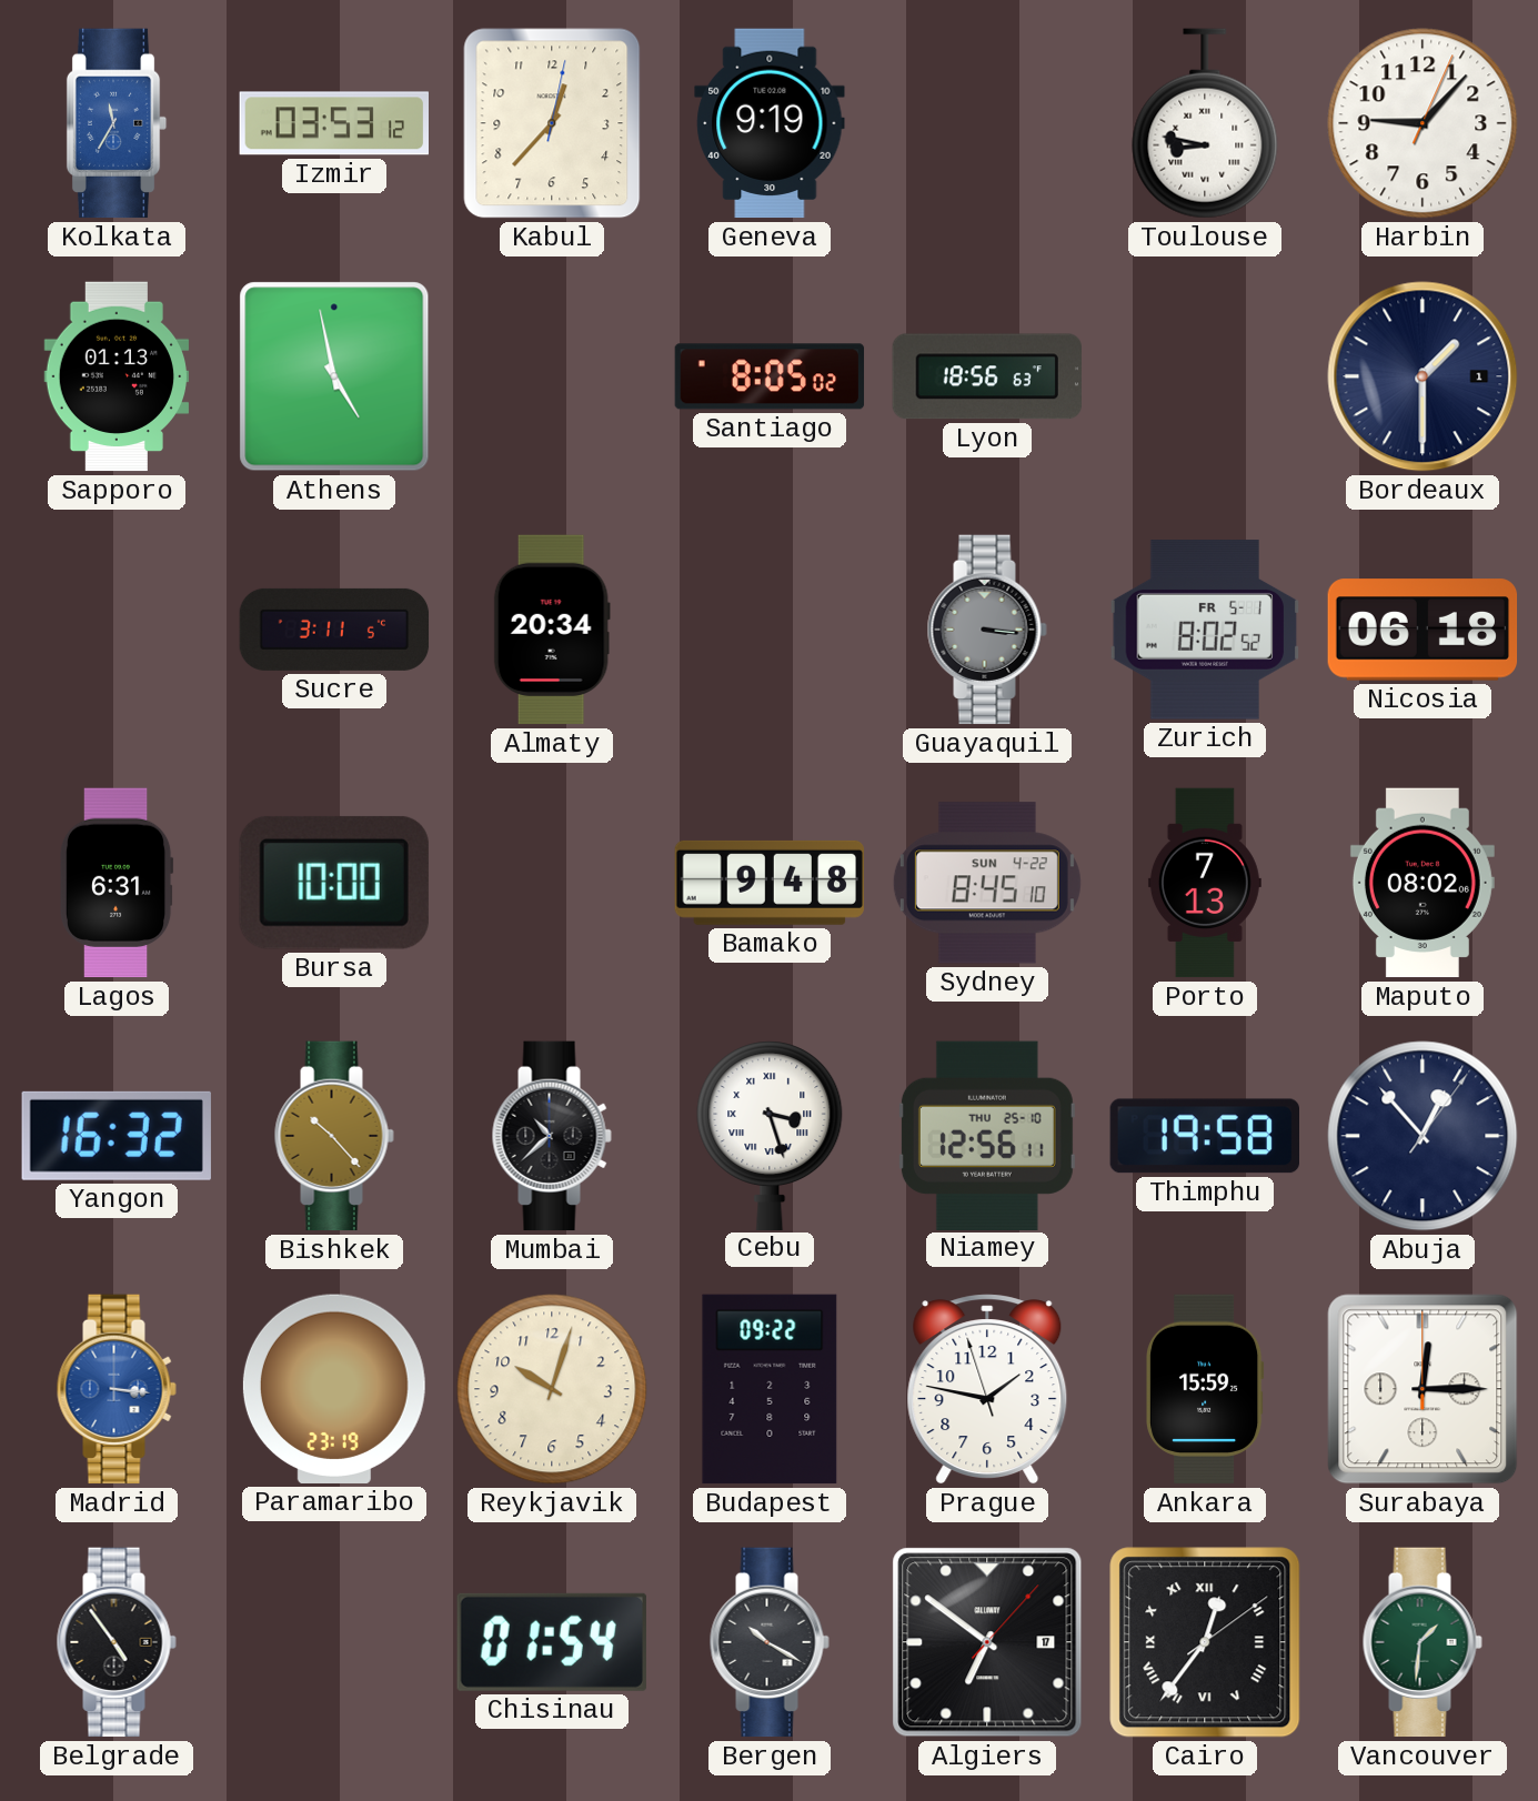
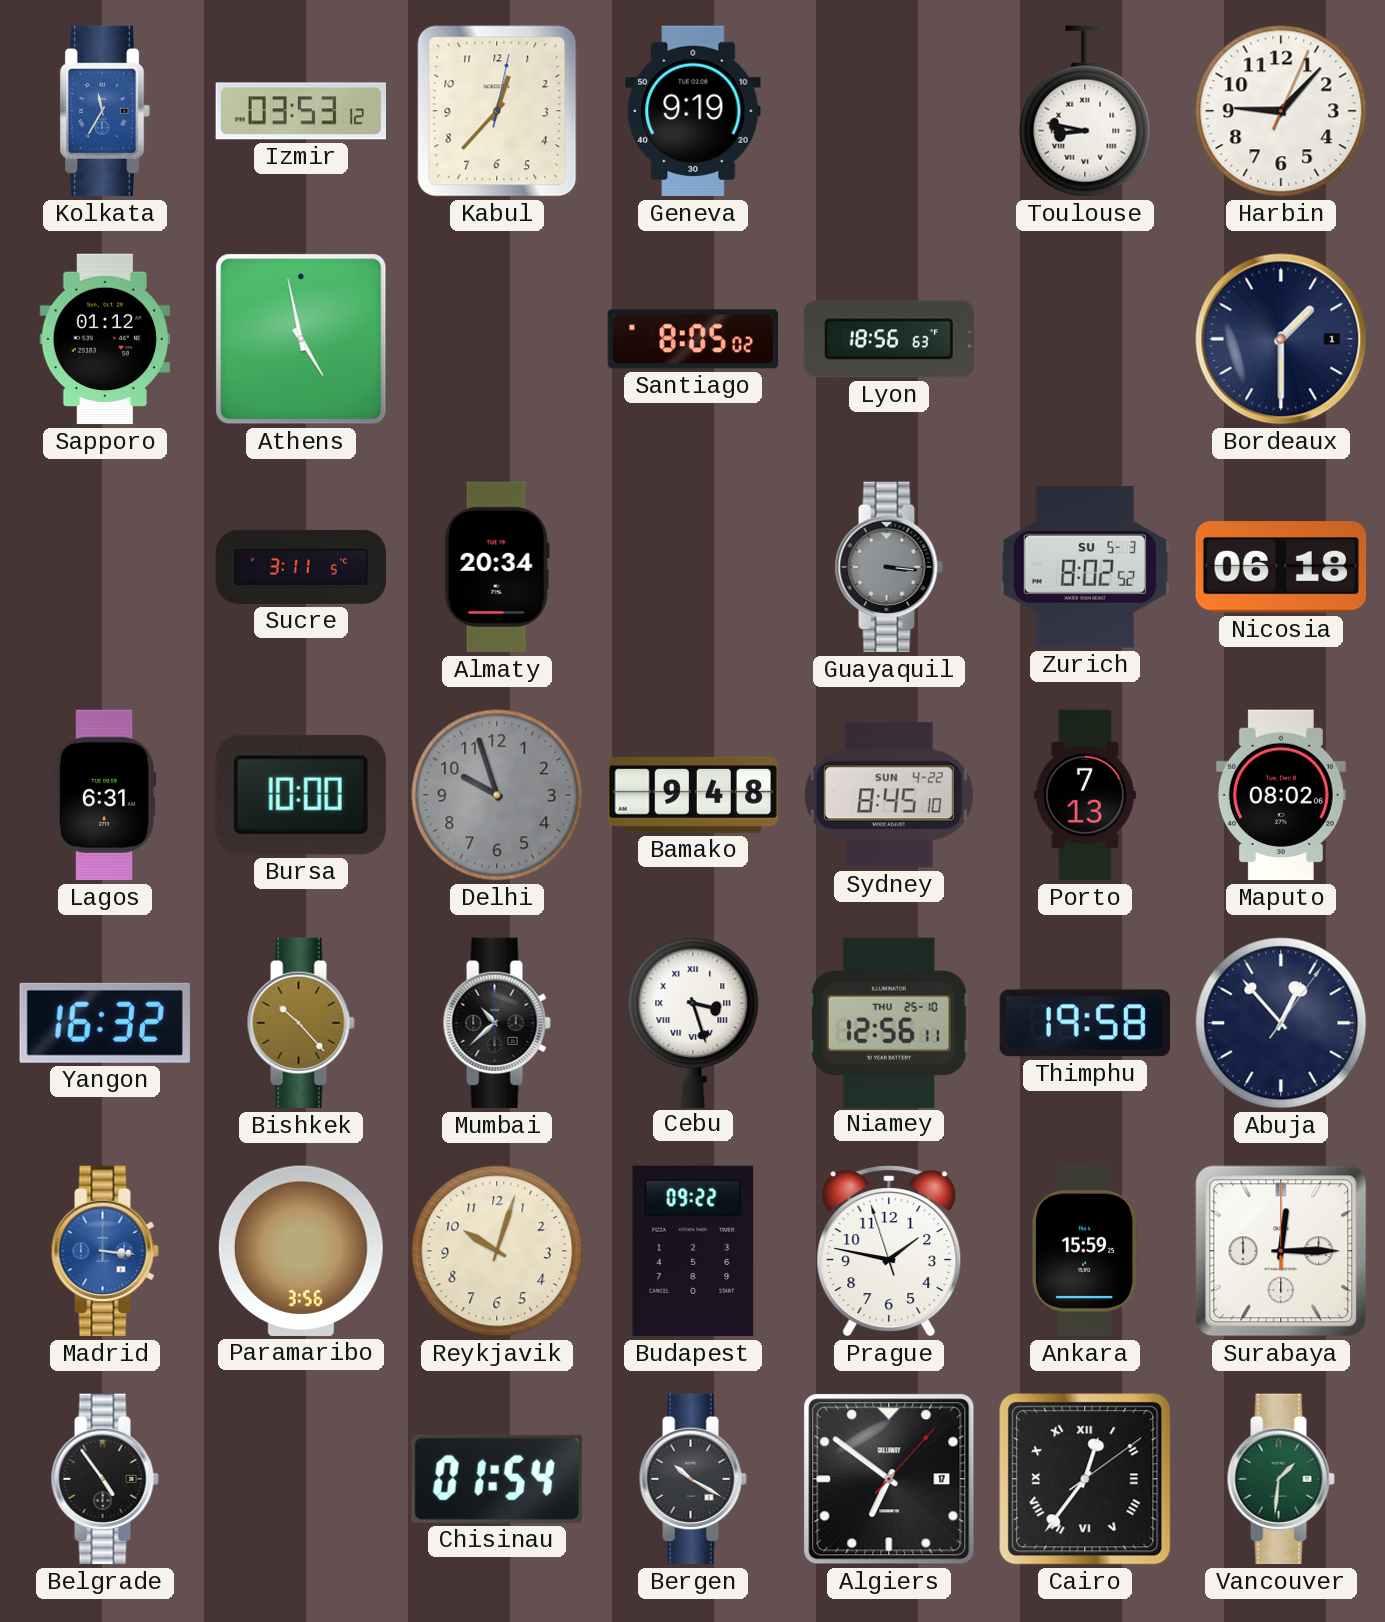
Sapporo: 01:13 -> 01:12 (105, 339)
Zurich date: FR 5-1 -> SU 5-3 (1084, 567)
Delhi: none -> 9:57 (497, 795)
Paramaribo: 23:19 -> 3:56 (301, 1251)
